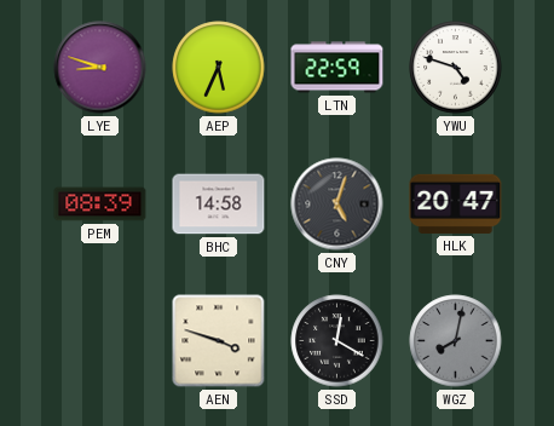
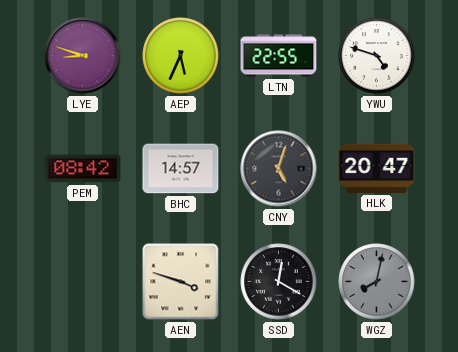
LTN: 22:59 -> 22:55 (279, 56)
PEM: 08:39 -> 08:42 (83, 169)
BHC: 14:58 -> 14:57 (181, 169)
